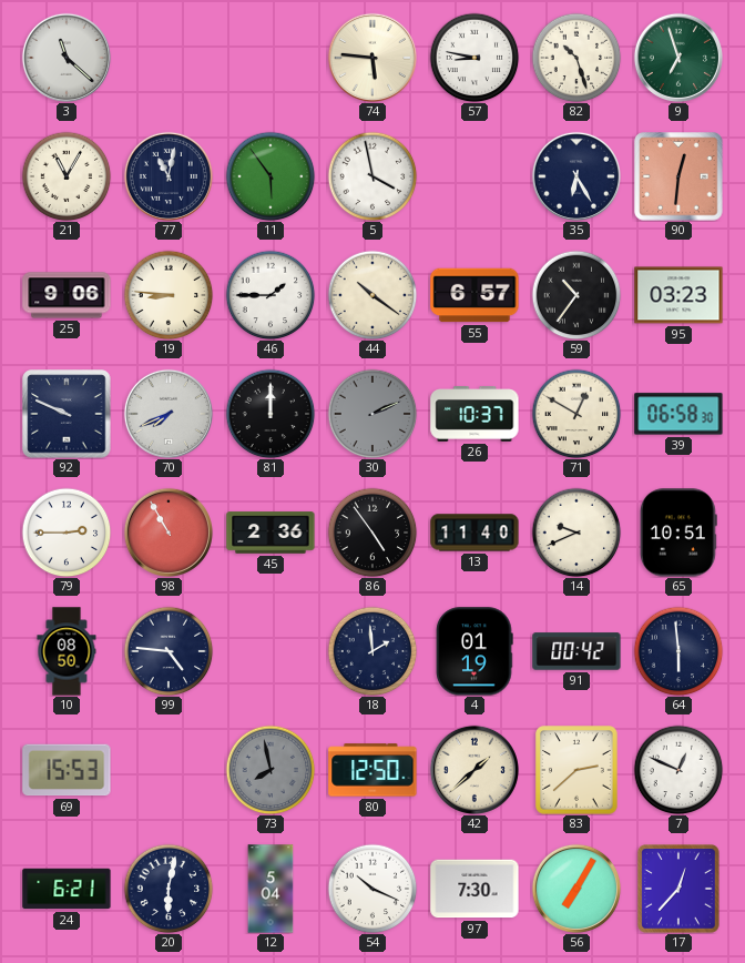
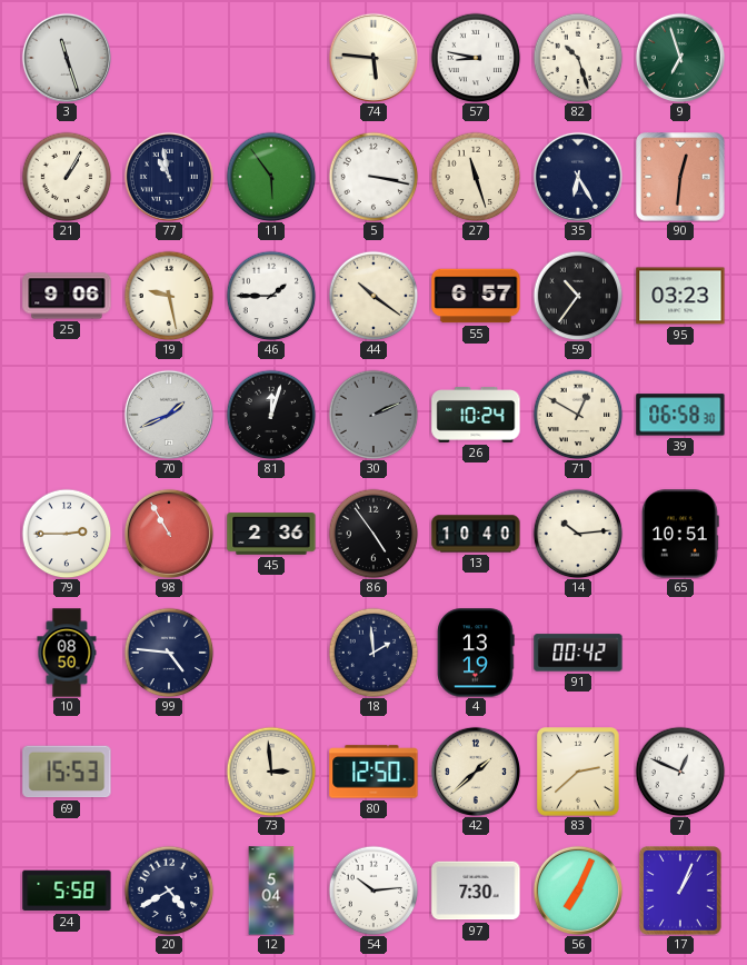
3: 11:22 -> 11:27 (67, 58)
21: 11:05 -> 1:05 (67, 177)
77: 11:02 -> 10:58 (169, 177)
5: 3:58 -> 3:17 (373, 177)
27: none -> 11:27 (476, 177)
19: 8:46 -> 9:28 (169, 296)
92: 9:49 -> none (67, 414)
70: 7:41 -> 1:41 (169, 415)
81: 12:00 -> 12:03 (271, 415)
26: 10:37 -> 10:24 (476, 416)
13: 11:40 -> 10:40 (476, 534)
14: 9:41 -> 10:14 (578, 534)
4: 01:19 -> 13:19 (476, 653)
64: 5:59 -> none (678, 651)
73: 7:58 -> 2:59 (271, 772)
73 dial: grey -> cream (271, 772)
24: 6:21 -> 5:58 (67, 891)
20: 6:02 -> 4:40 (169, 891)
54: 10:19 -> 10:14 (373, 891)
56: 7:05 -> 7:04 (578, 891)
17: 12:37 -> 1:04 (680, 891)
